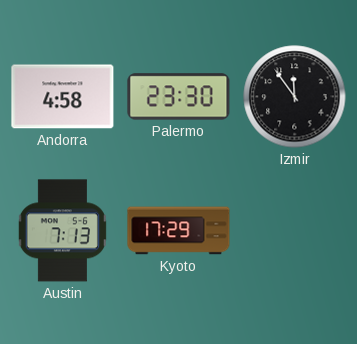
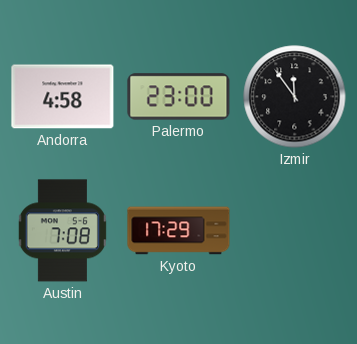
Palermo: 23:30 -> 23:00 (179, 97)
Austin: 7:13 -> 7:08 (62, 231)
